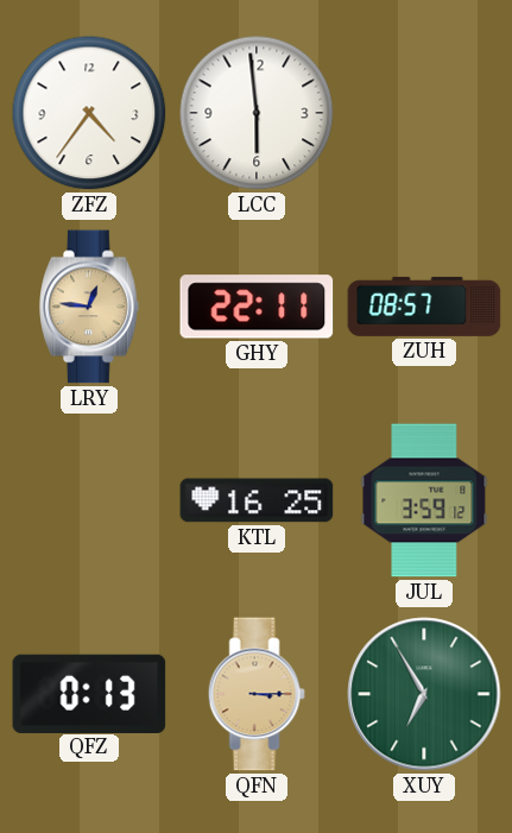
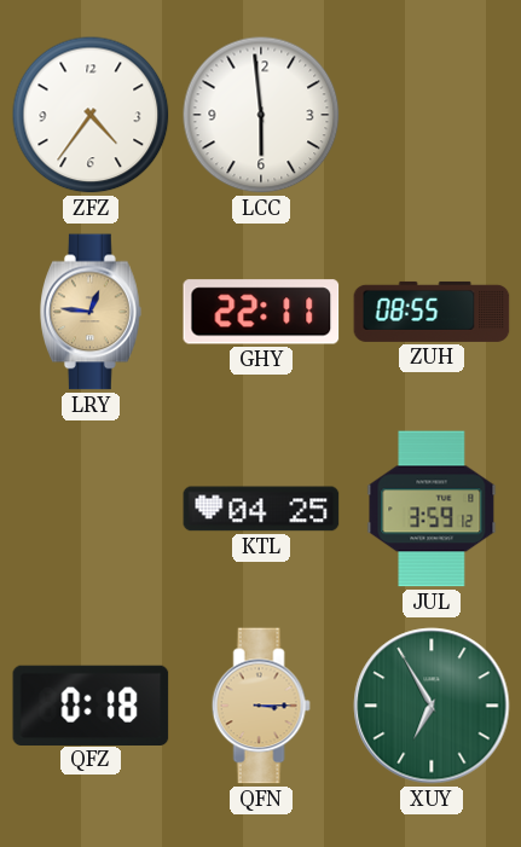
ZUH: 08:57 -> 08:55 (432, 312)
KTL: 16:25 -> 04:25 (261, 509)
QFZ: 0:13 -> 0:18 (91, 704)
